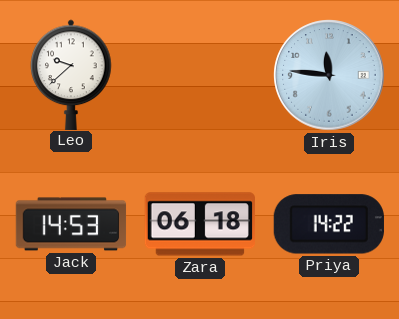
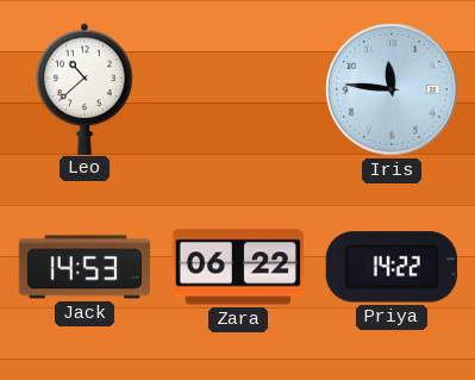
Leo: 9:38 -> 10:38 (85, 88)
Zara: 06:18 -> 06:22 (237, 267)
